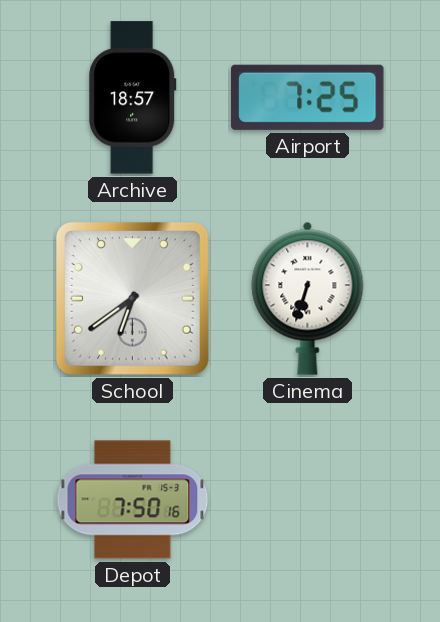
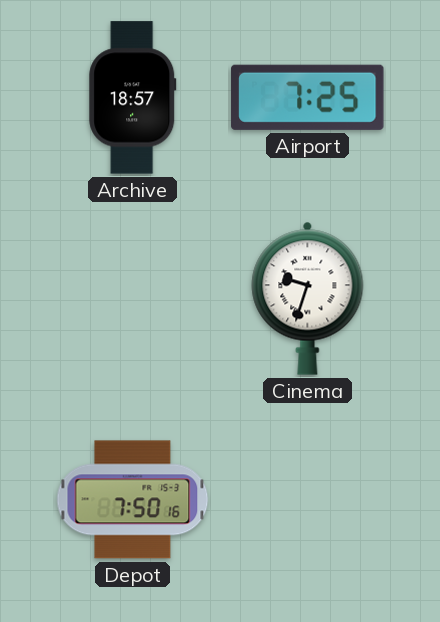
School: 6:39 -> none (132, 298)
Cinema: 6:33 -> 9:33 (308, 298)
